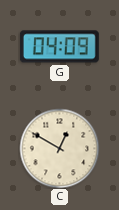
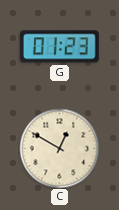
G: 04:09 -> 01:23 (59, 47)
